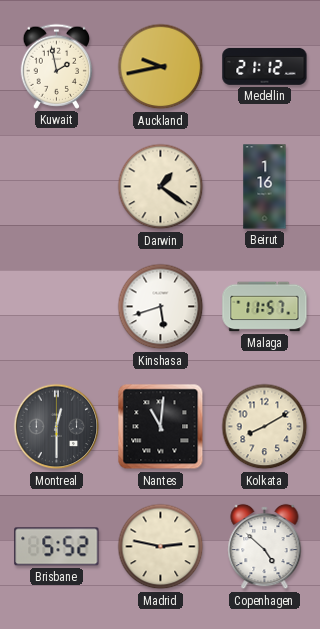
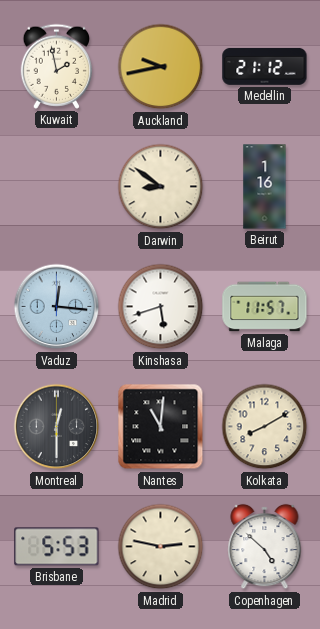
Darwin: 1:21 -> 8:51 (161, 187)
Vaduz: none -> 12:16 (57, 307)
Brisbane: 5:52 -> 5:53 (57, 547)
